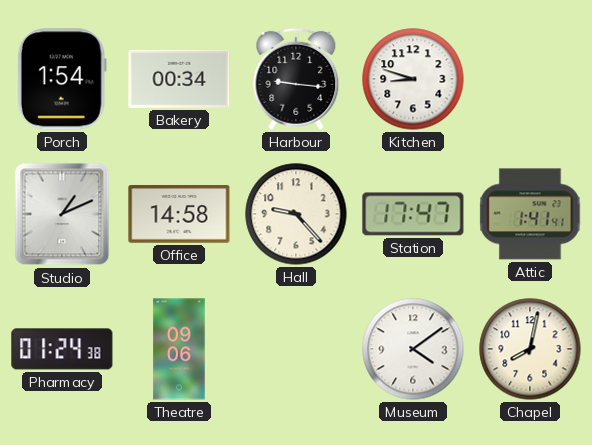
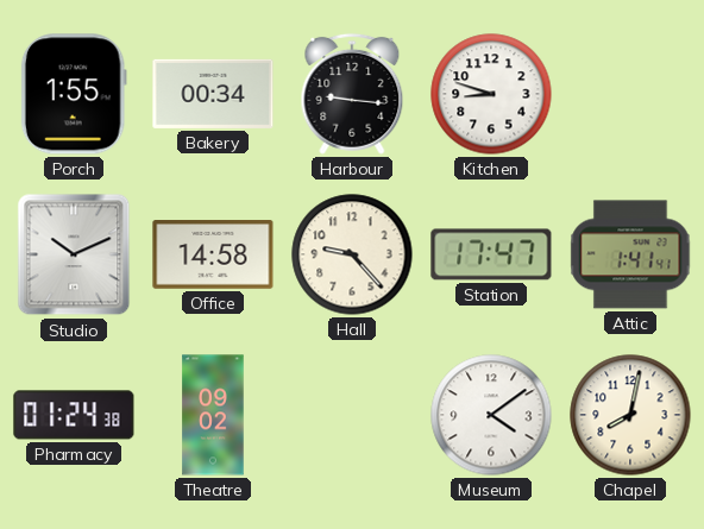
Porch: 1:54 -> 1:55 (74, 94)
Studio: 1:11 -> 10:11 (74, 254)
Theatre: 09:06 -> 09:02 (213, 415)
